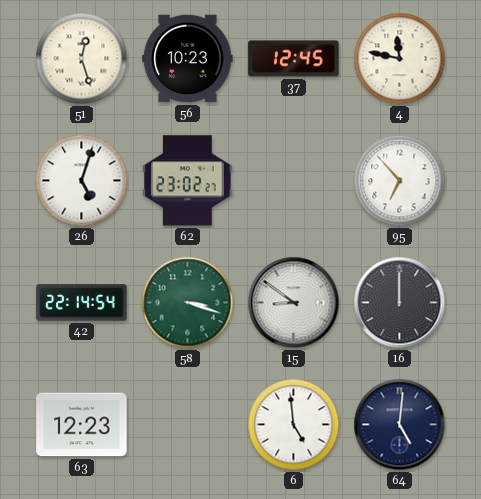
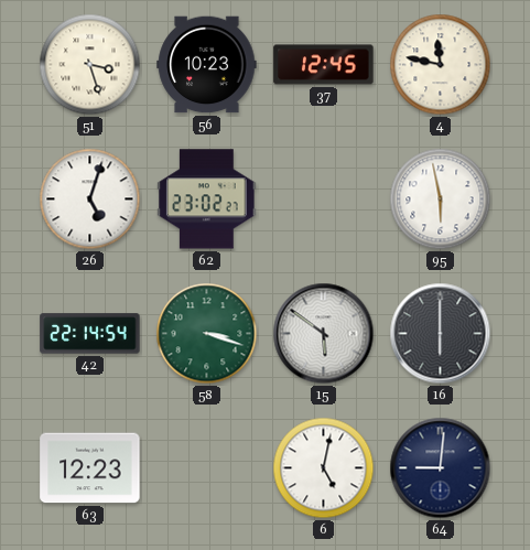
51: 12:27 -> 3:27 (90, 65)
95: 6:53 -> 5:58 (441, 199)
15: 8:51 -> 5:51 (324, 334)
16: 12:00 -> 6:00 (441, 334)
6: 4:59 -> 5:02 (324, 468)
64: 5:01 -> 9:01 (441, 468)
